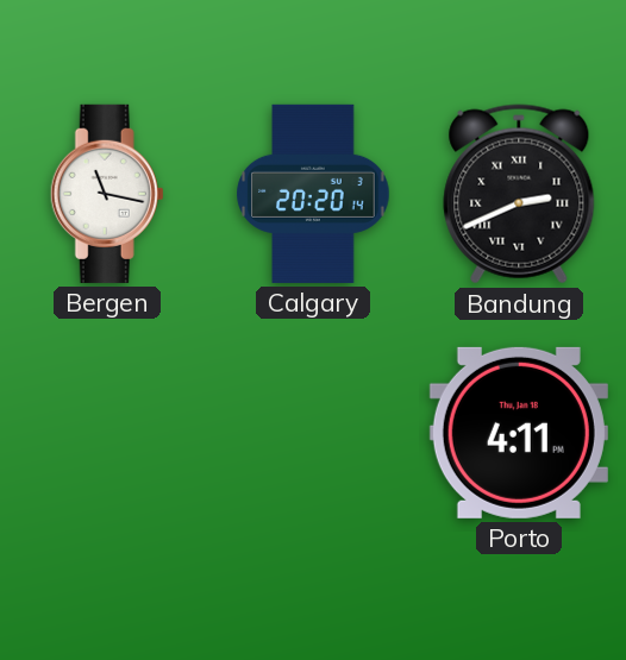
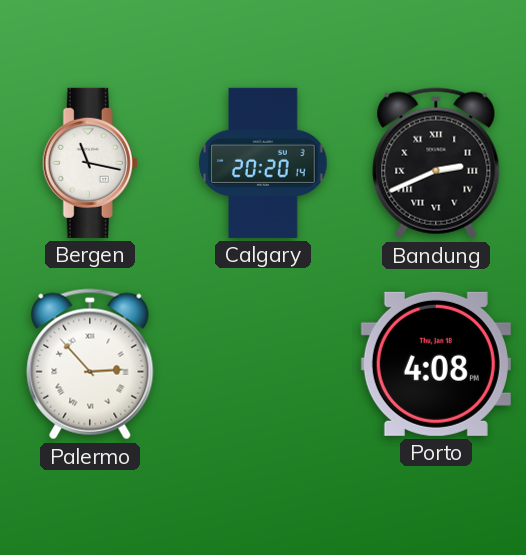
Palermo: none -> 2:53 (90, 364)
Porto: 4:11 -> 4:08 (436, 364)
